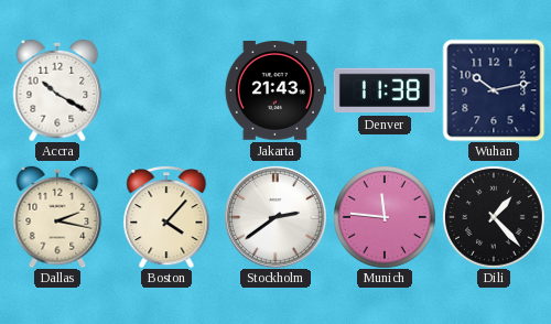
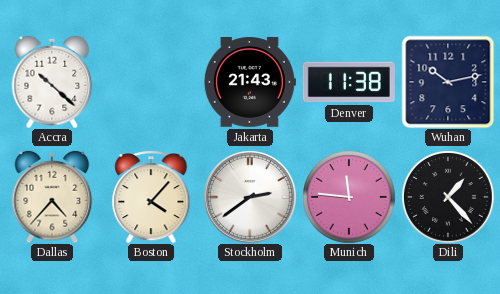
Accra: 10:20 -> 10:22 (52, 82)
Dallas: 2:17 -> 4:37 (52, 197)
